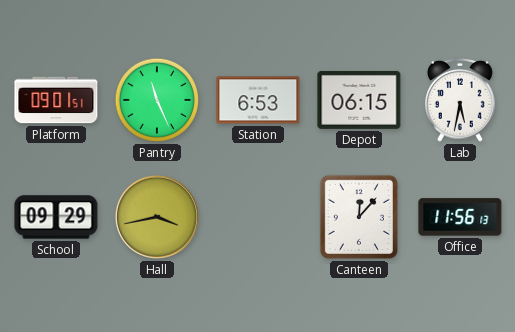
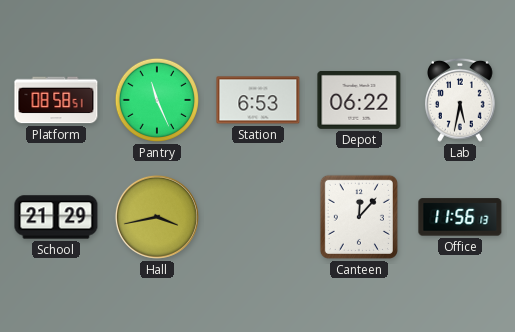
Platform: 09:01 -> 08:58 (56, 100)
Depot: 06:15 -> 06:22 (359, 100)
School: 09:29 -> 21:29 (56, 217)
